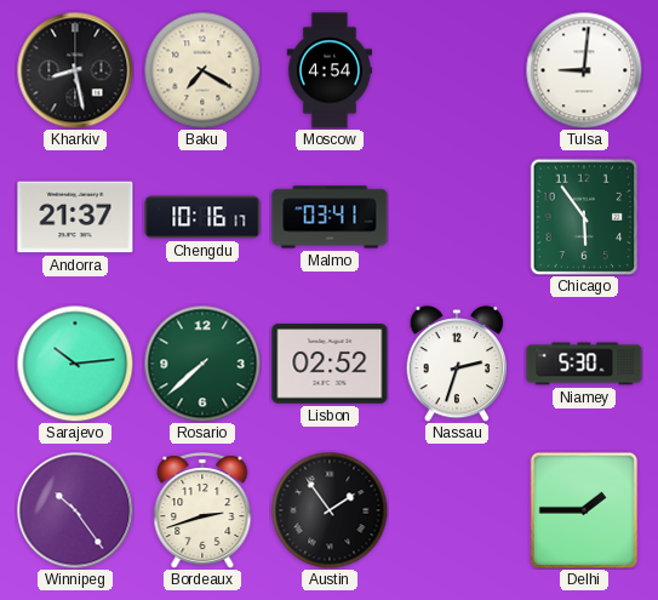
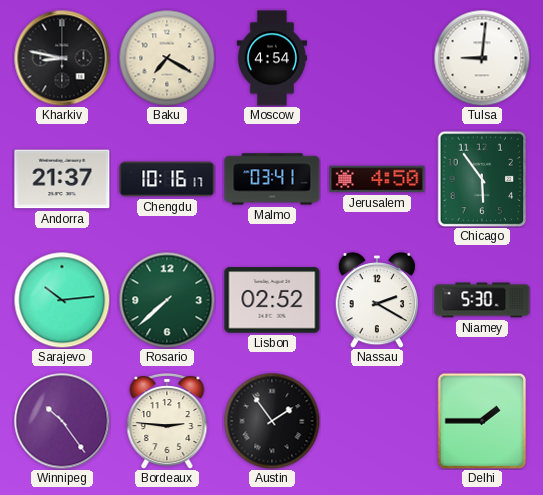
Kharkiv: 8:28 -> 8:47 (62, 58)
Jerusalem: none -> 4:50 (377, 179)
Nassau: 2:33 -> 2:20 (377, 300)
Bordeaux: 2:42 -> 2:46 (167, 422)
